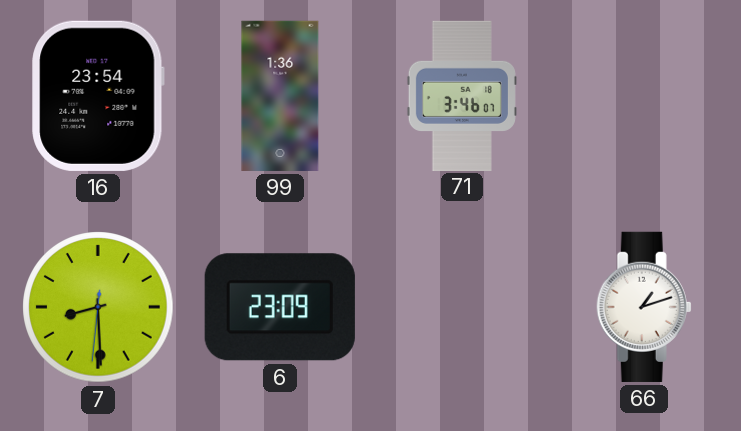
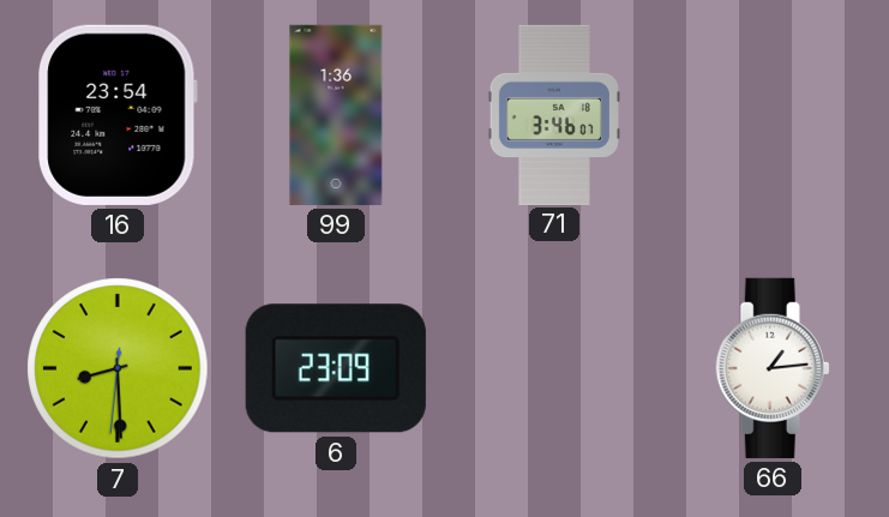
66: 1:12 -> 1:14 (773, 368)
